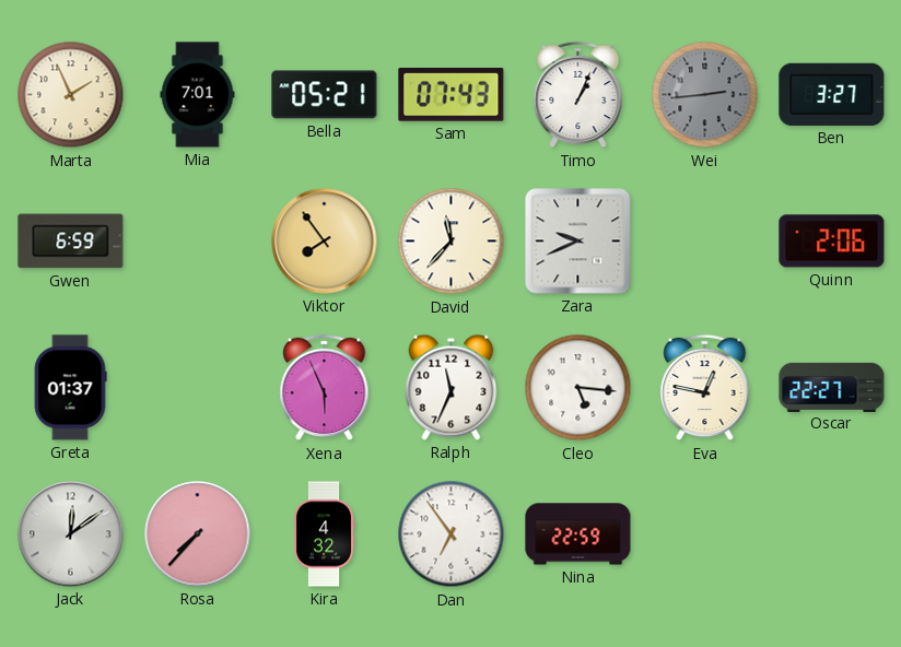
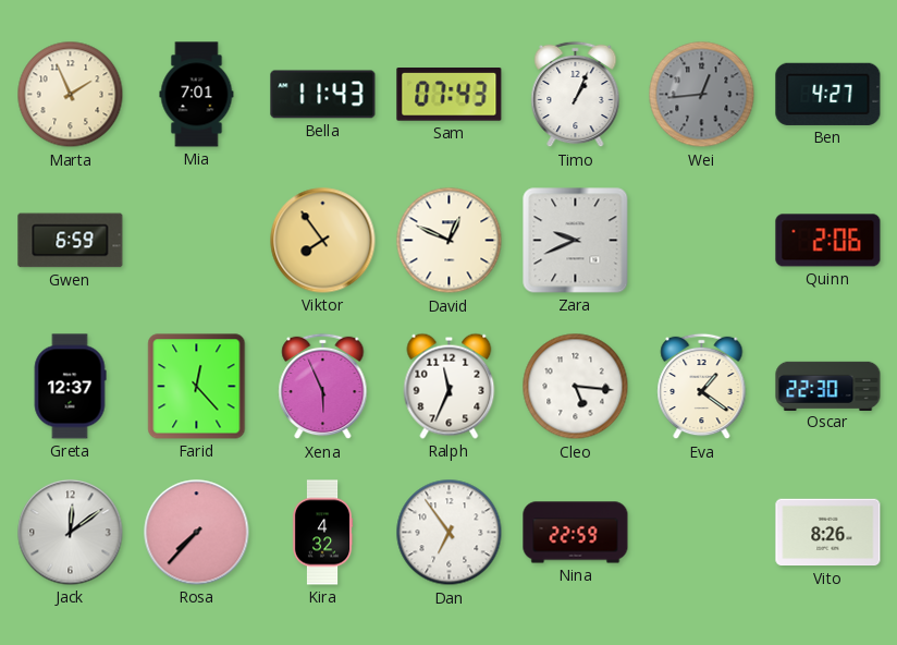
Bella: 05:21 -> 11:43 (323, 95)
Wei: 2:44 -> 12:44 (702, 95)
Ben: 3:27 -> 4:27 (828, 94)
David: 11:37 -> 12:49 (450, 241)
Greta: 01:37 -> 12:37 (70, 387)
Farid: none -> 12:23 (197, 387)
Eva: 12:47 -> 1:21 (702, 387)
Oscar: 22:27 -> 22:30 (828, 386)
Vito: none -> 8:26 (828, 533)
